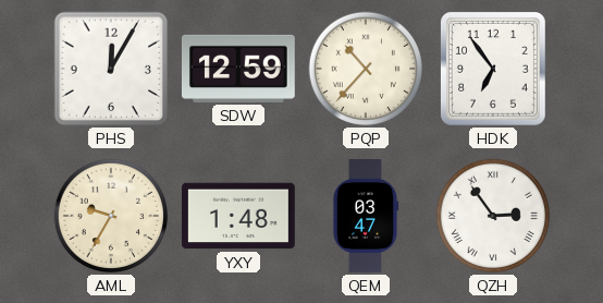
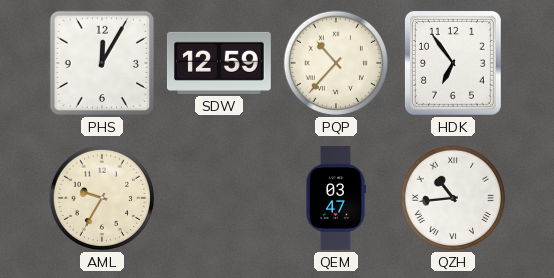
YXY: 1:48 -> none (239, 216)
QZH: 2:54 -> 10:44 (453, 198)
